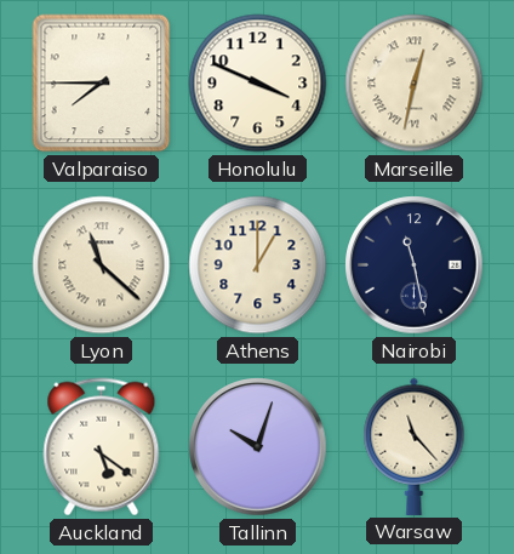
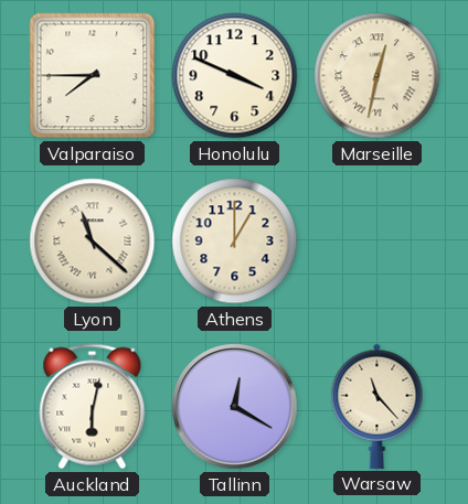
Nairobi: 11:28 -> none (415, 265)
Auckland: 5:21 -> 6:02 (93, 407)
Tallinn: 10:03 -> 12:20 (235, 407)
